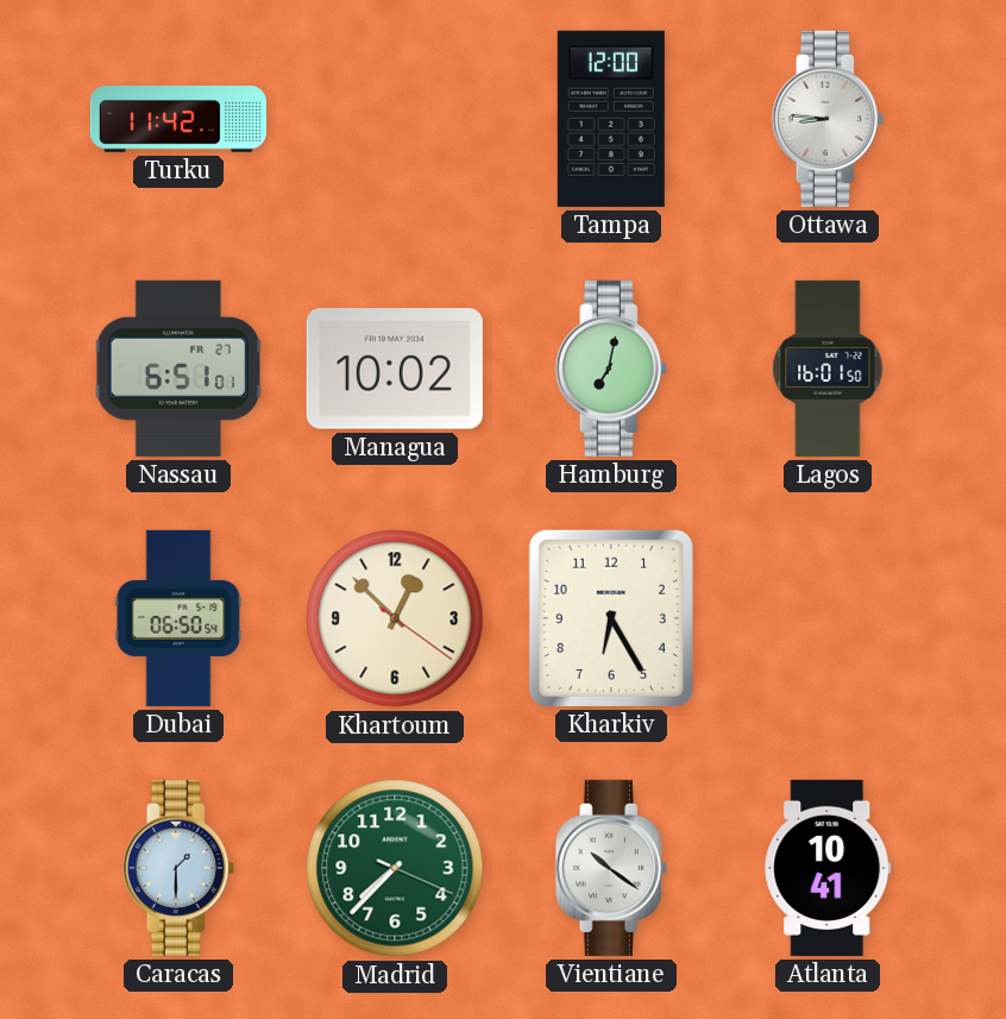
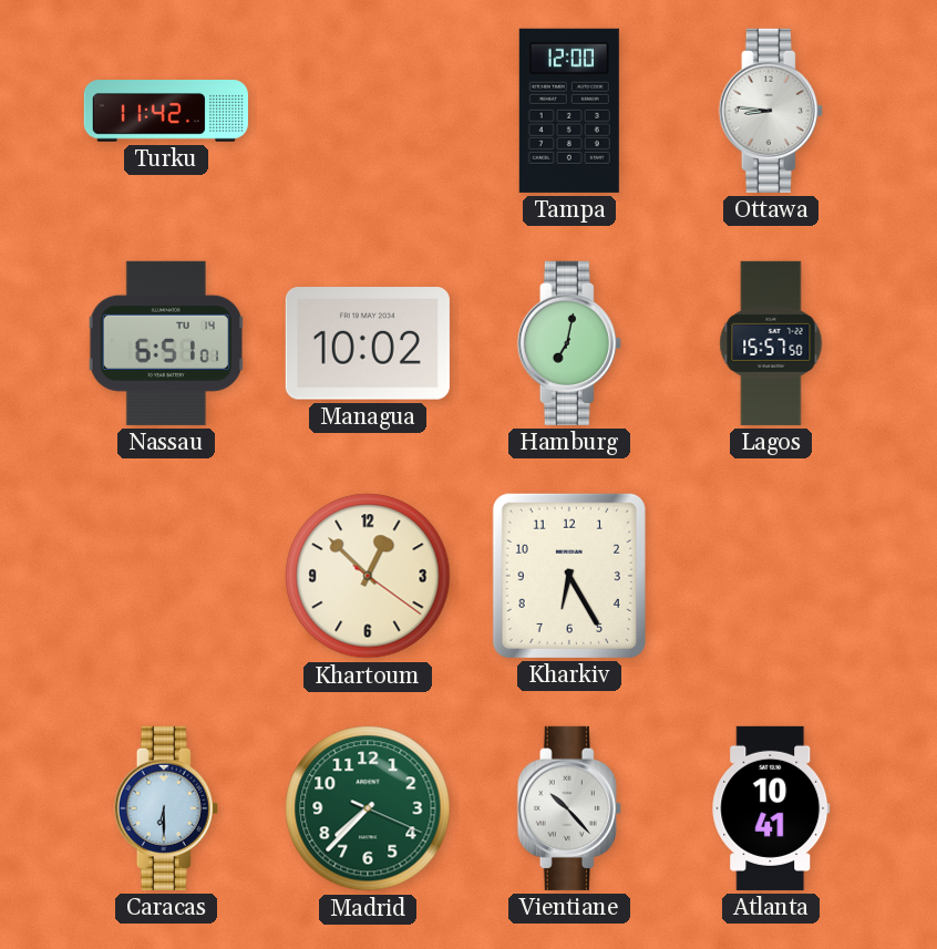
Nassau date: FR 27 -> TU 14 (166, 343)
Lagos: 16:01 -> 15:57 (771, 343)
Dubai: 06:50 -> none (178, 618)
Caracas: 1:30 -> 6:30 (166, 808)
Vientiane: 10:21 -> 10:23 (569, 808)
